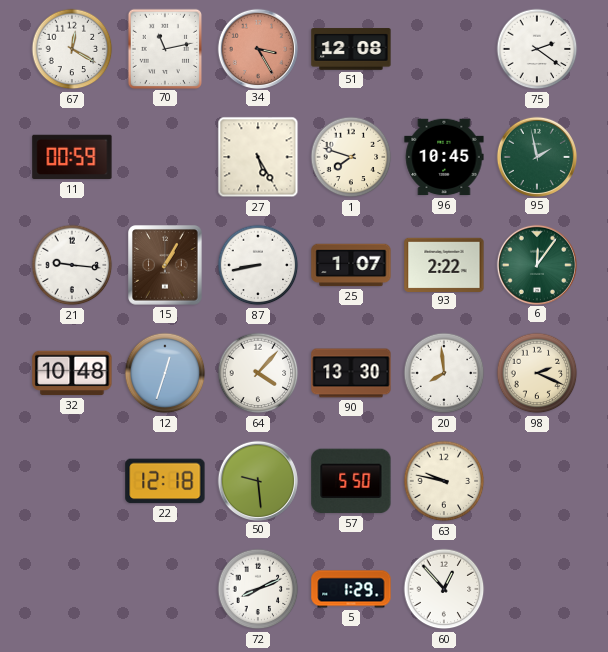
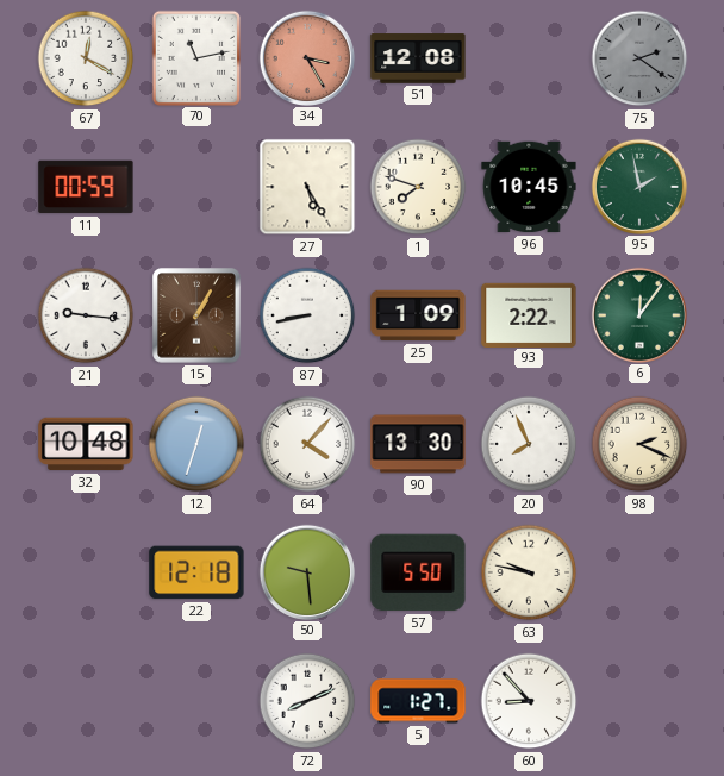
75 dial: white -> grey (639, 58)
25: 1:07 -> 1:09 (418, 315)
20: 7:59 -> 7:56 (529, 444)
5: 1:29 -> 1:27 (418, 701)
60: 12:53 -> 8:53 (529, 701)
